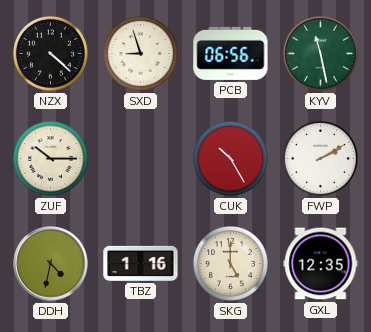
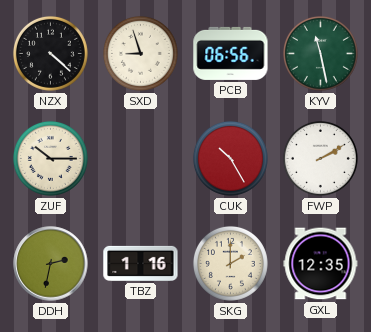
DDH: 4:32 -> 2:32 (51, 264)
SKG: 5:00 -> 2:00 (230, 263)
